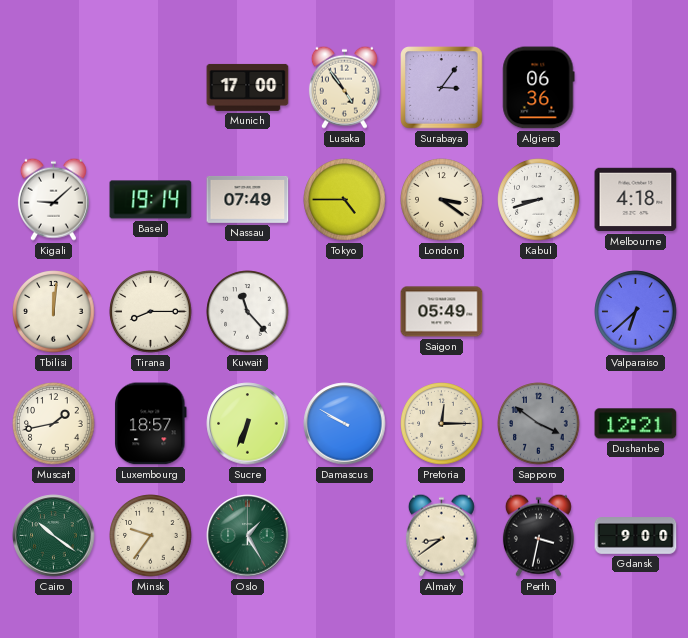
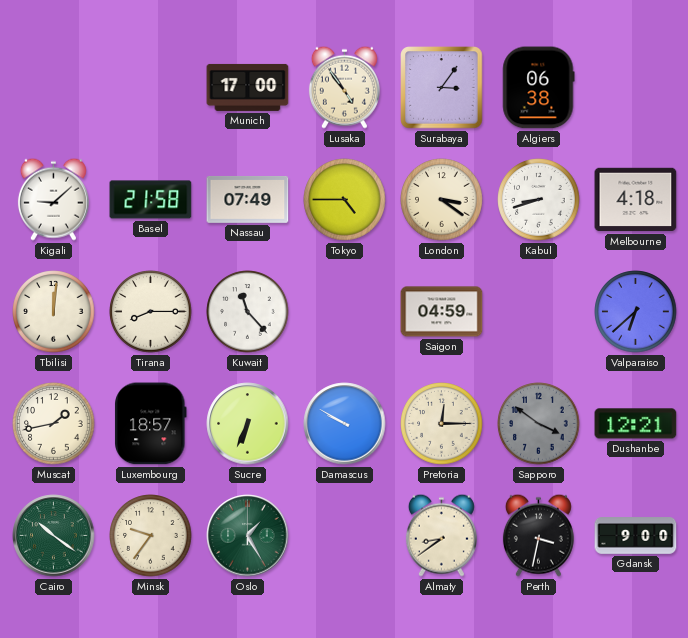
Algiers: 06:36 -> 06:38 (539, 88)
Basel: 19:14 -> 21:58 (151, 200)
Saigon: 05:49 -> 04:59 (442, 312)
